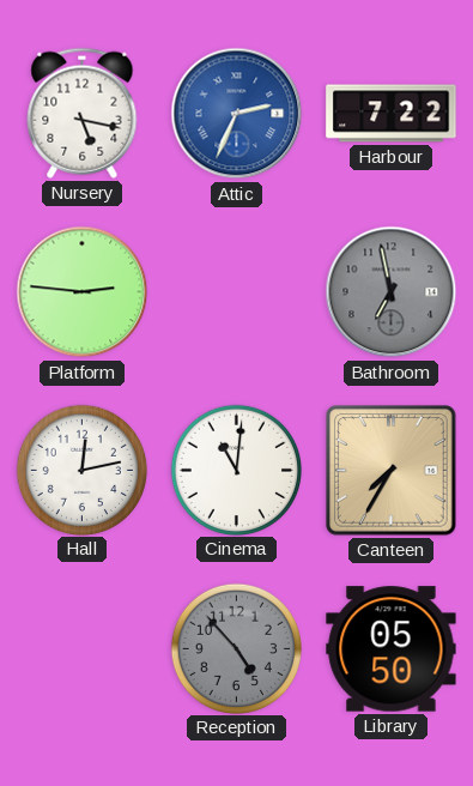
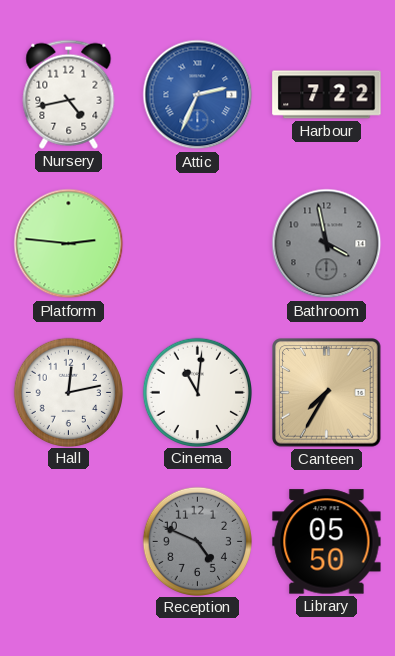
Nursery: 5:17 -> 4:43 (69, 94)
Bathroom: 6:58 -> 3:58 (327, 244)
Reception: 4:53 -> 4:49 (197, 541)
